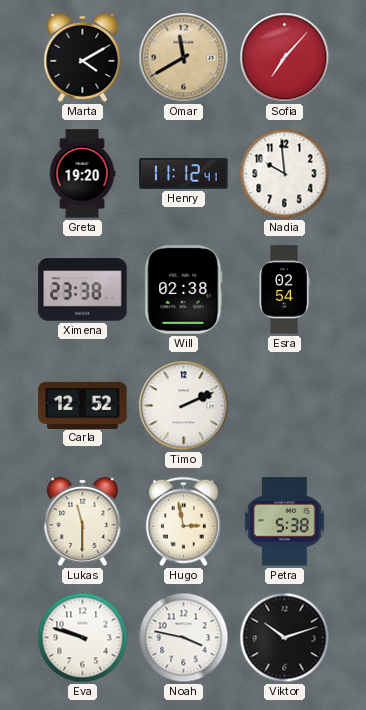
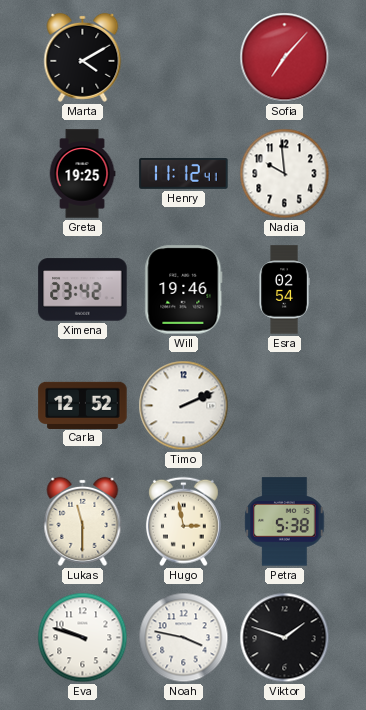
Omar: 11:40 -> none (184, 58)
Greta: 19:20 -> 19:25 (82, 174)
Ximena: 23:38 -> 23:42 (83, 290)
Will: 02:38 -> 19:46 (184, 290)
Viktor: 10:12 -> 1:48 (285, 638)
